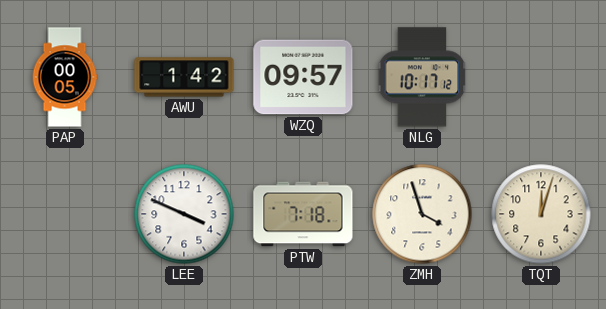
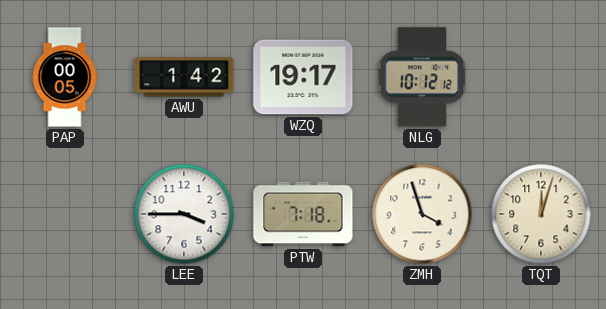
WZQ: 09:57 -> 19:17 (303, 77)
NLG: 10:17 -> 10:12 (422, 77)
LEE: 3:49 -> 3:45 (184, 214)
